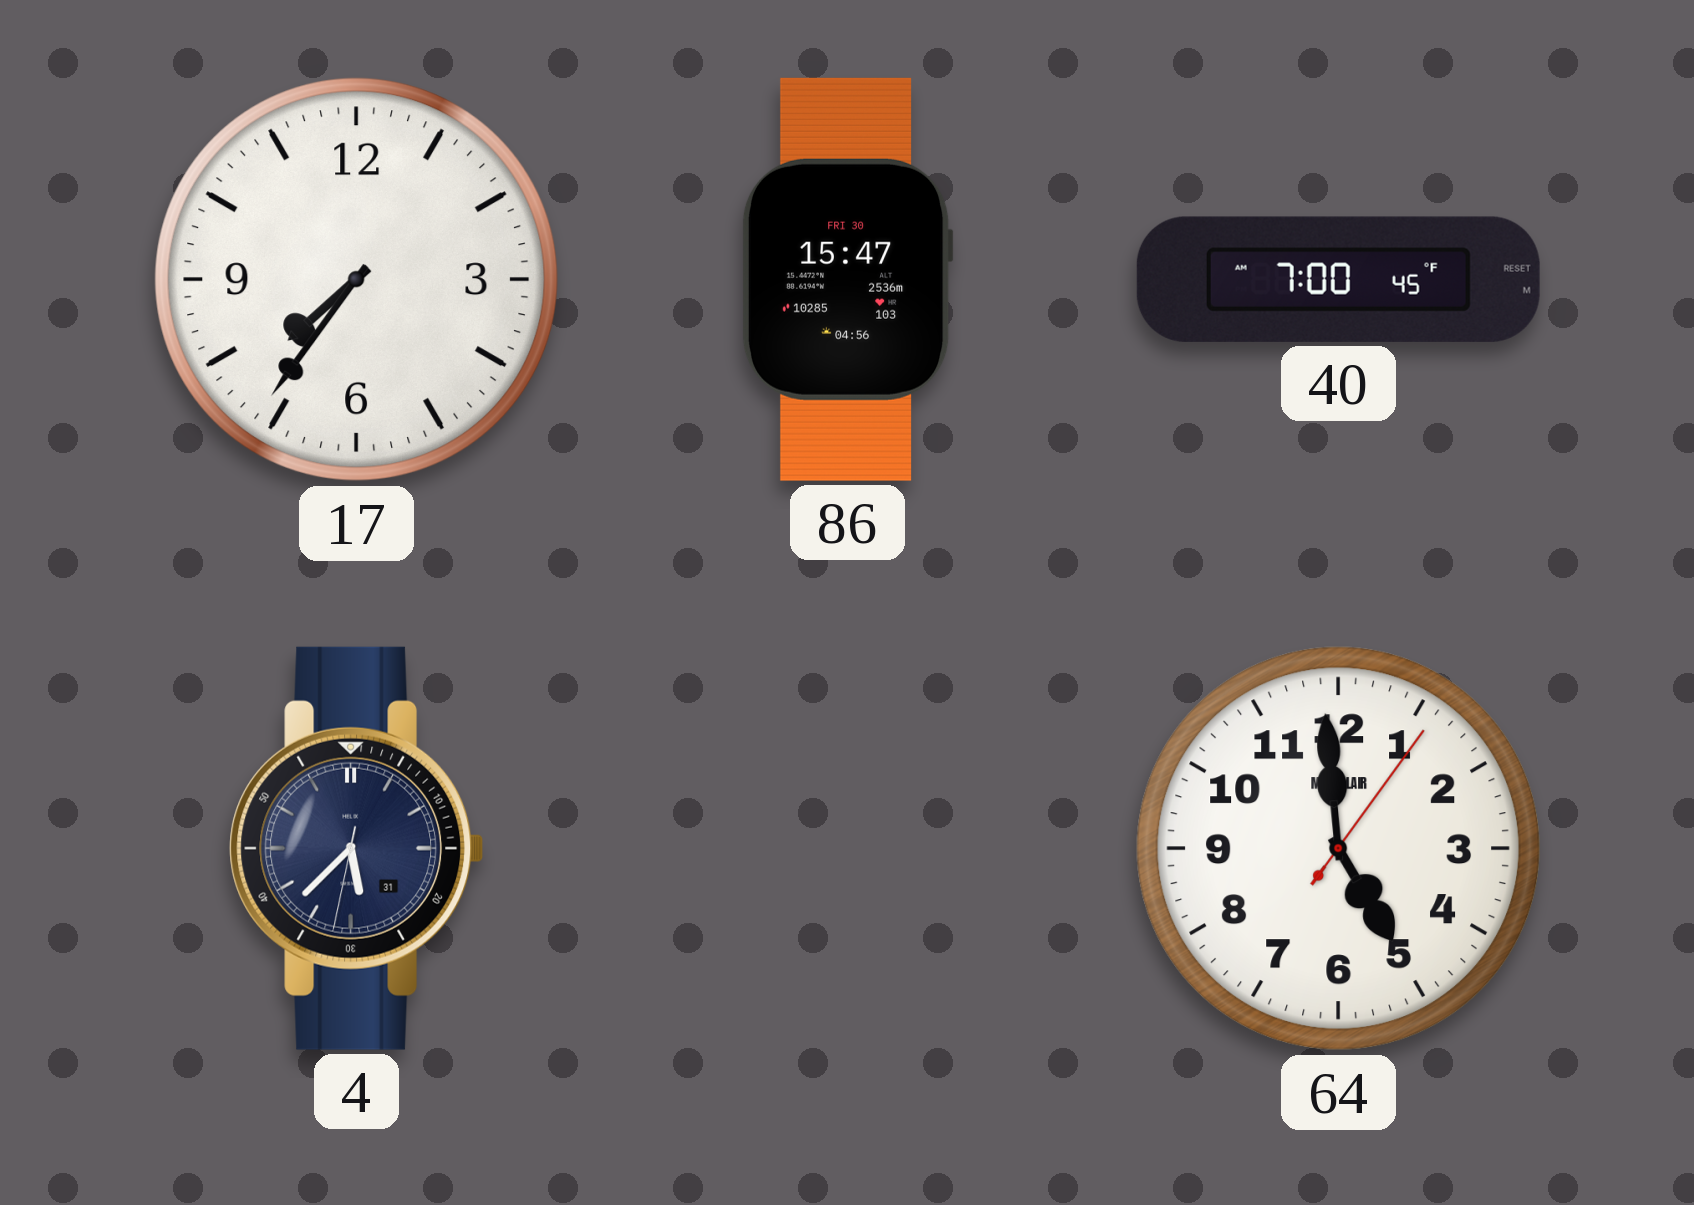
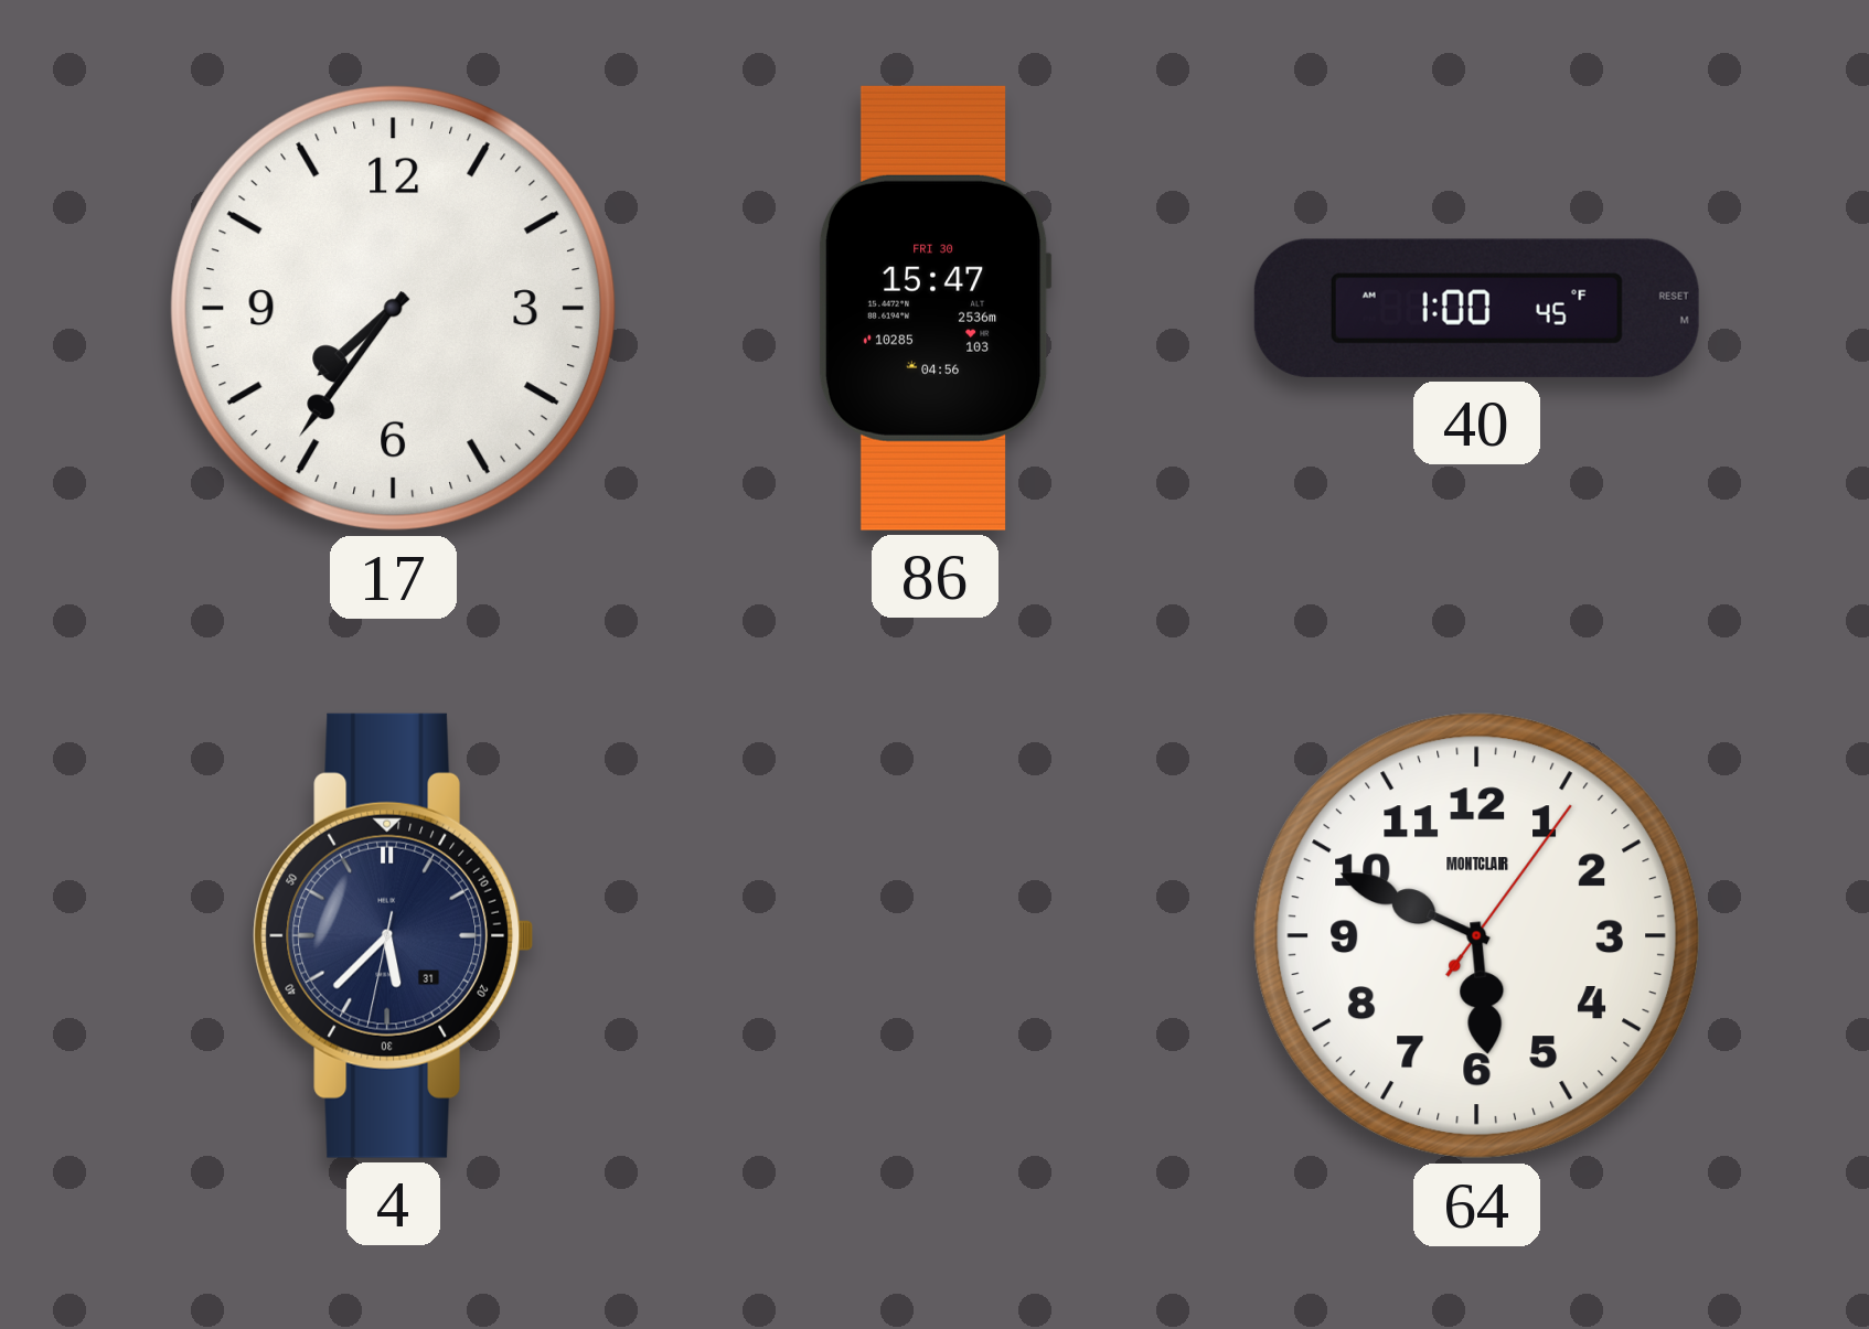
40: 7:00 -> 1:00 (1476, 308)
64: 4:59 -> 5:49 (1477, 936)
